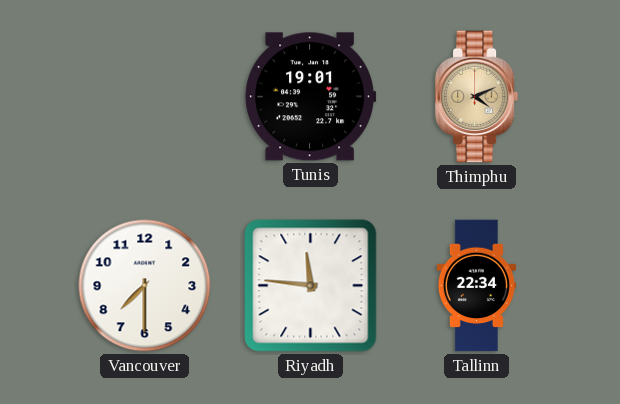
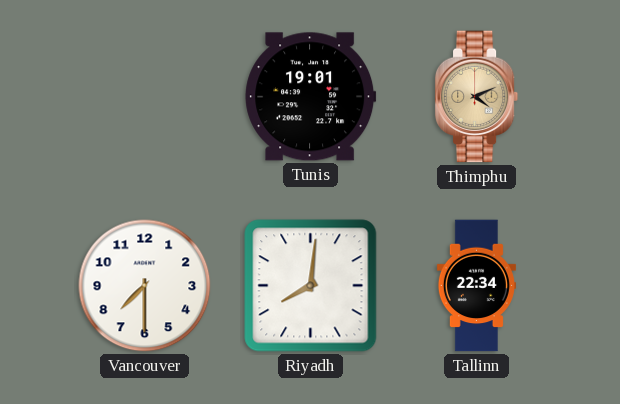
Riyadh: 11:46 -> 8:01 (311, 286)
